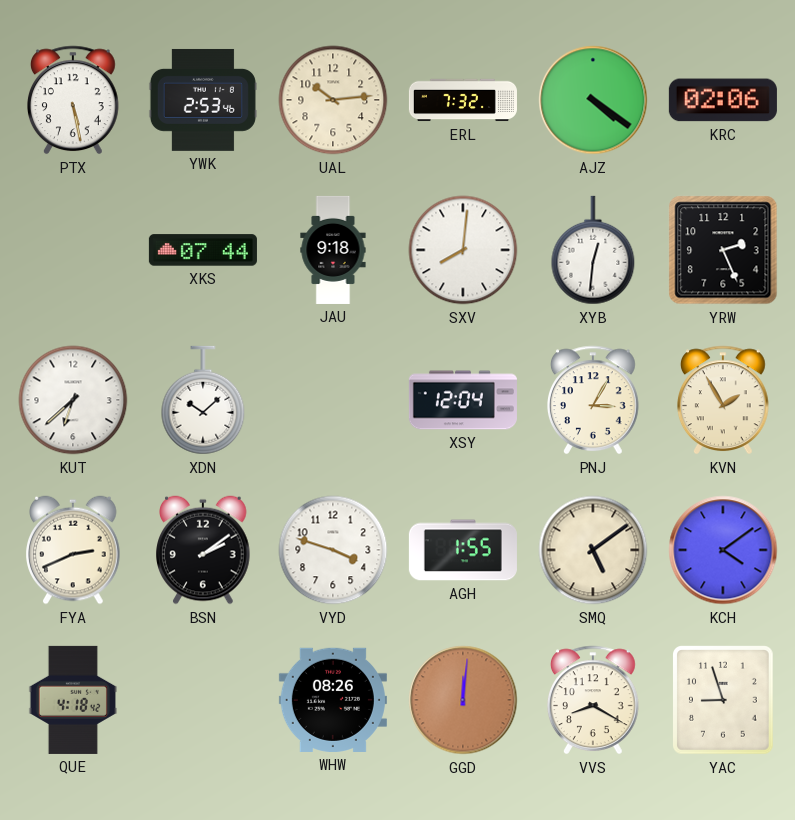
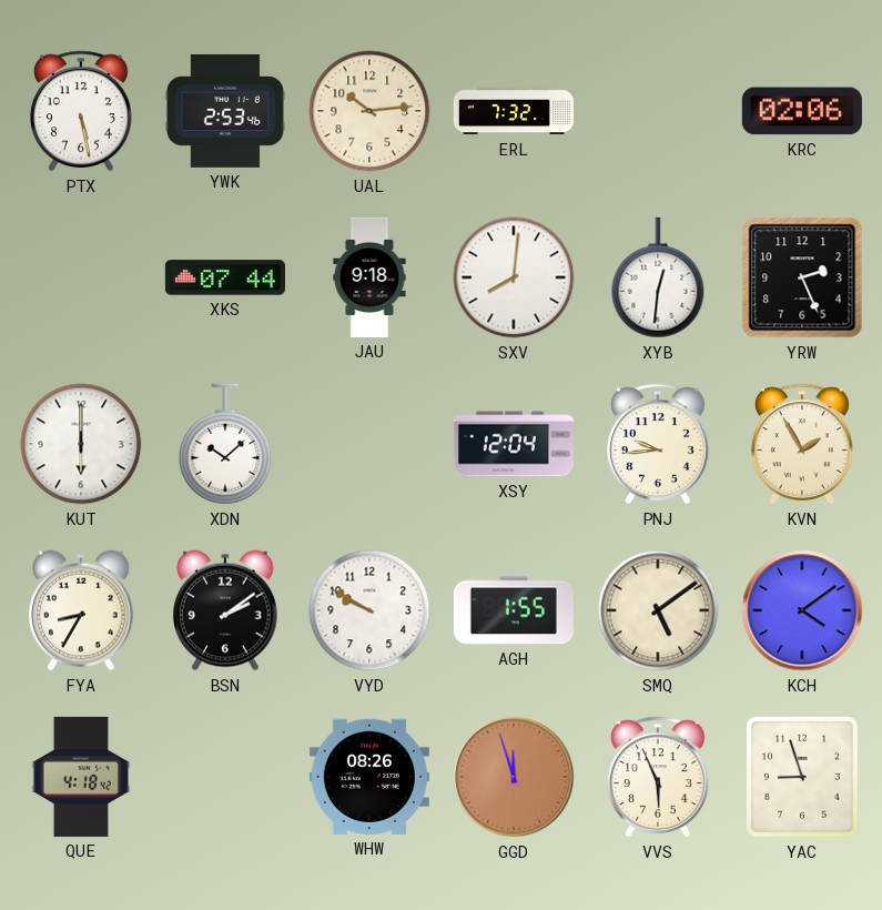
AJZ: 4:21 -> none (593, 100)
KUT: 6:38 -> 6:00 (81, 444)
PNJ: 3:05 -> 9:44 (659, 444)
FYA: 2:41 -> 8:35 (81, 610)
VYD: 3:48 -> 9:50 (369, 610)
GGD: 12:01 -> 11:57 (514, 777)
VVS: 8:20 -> 5:56 (659, 777)
